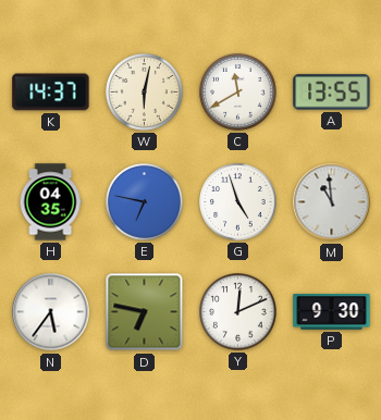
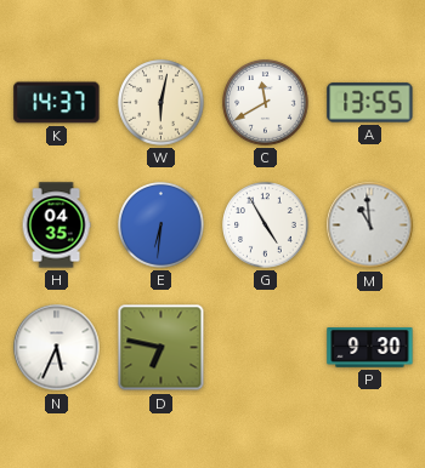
E: 6:47 -> 6:31 (161, 226)
G: 4:57 -> 4:55 (266, 226)
N: 5:36 -> 5:34 (57, 348)
Y: 12:11 -> none (238, 312)
